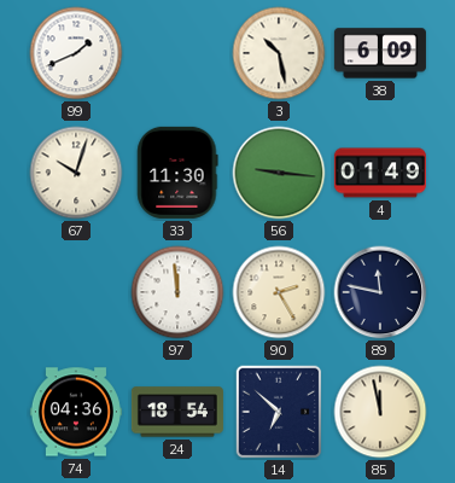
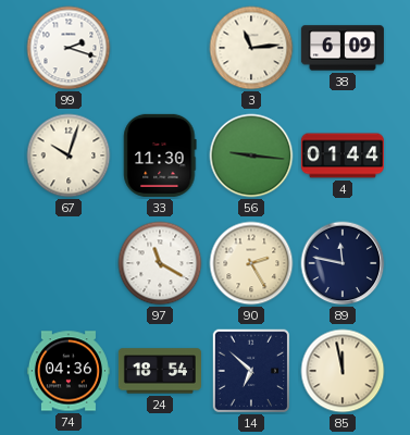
99: 1:41 -> 2:18 (69, 48)
3: 10:28 -> 11:14 (251, 48)
4: 01:49 -> 01:44 (343, 156)
97: 11:59 -> 11:20 (160, 263)
